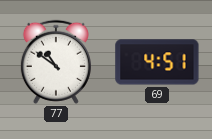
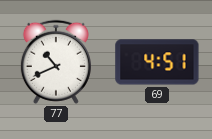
77: 10:51 -> 10:41 (56, 62)
